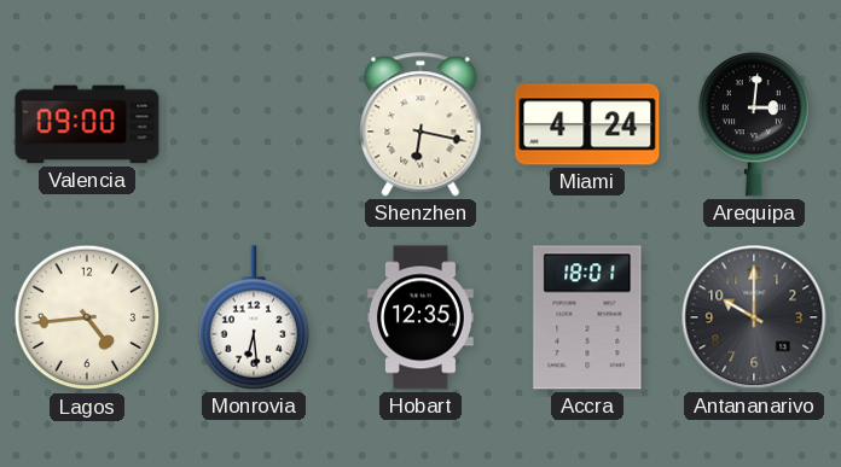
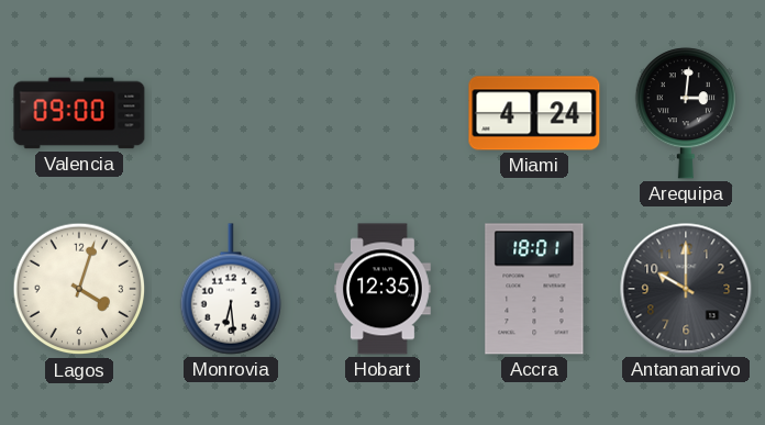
Shenzhen: 6:17 -> none (420, 124)
Lagos: 4:44 -> 4:03 (79, 289)
